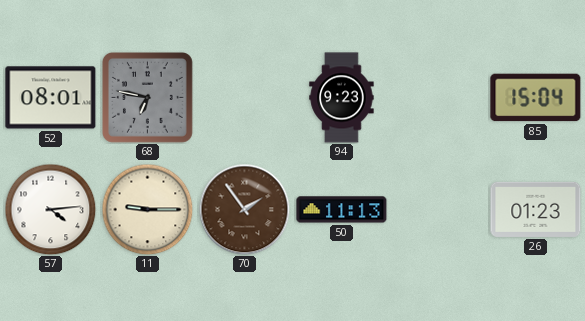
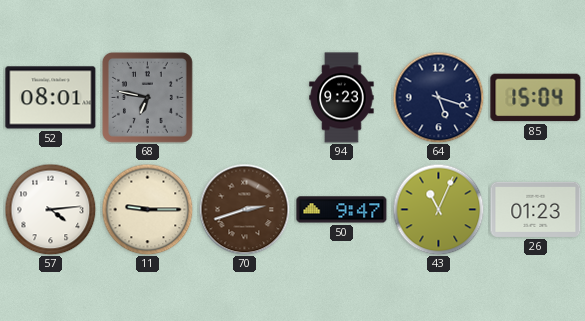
64: none -> 5:18 (438, 97)
70: 1:54 -> 2:42 (244, 209)
50: 11:13 -> 9:47 (342, 210)
43: none -> 11:04 (438, 209)
